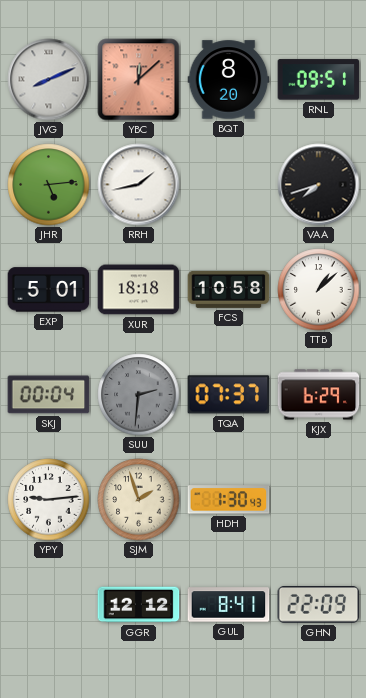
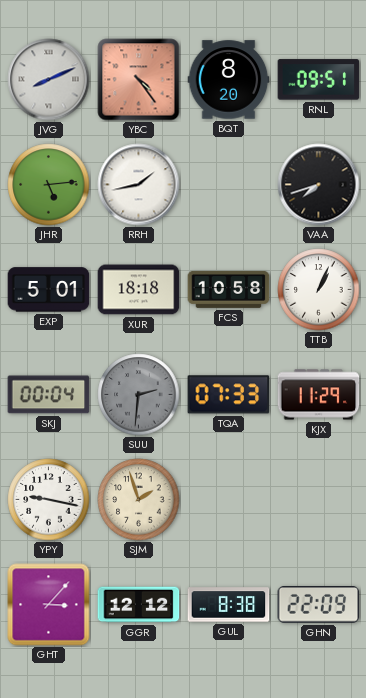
YBC: 12:08 -> 4:24 (139, 80)
TTB: 1:08 -> 1:04 (319, 290)
TQA: 07:37 -> 07:33 (229, 395)
KJX: 6:29 -> 11:29 (319, 395)
YPY: 9:14 -> 9:17 (49, 500)
HDH: 1:30 -> none (229, 500)
GHT: none -> 3:07 (49, 605)
GUL: 8:41 -> 8:38 (229, 605)
